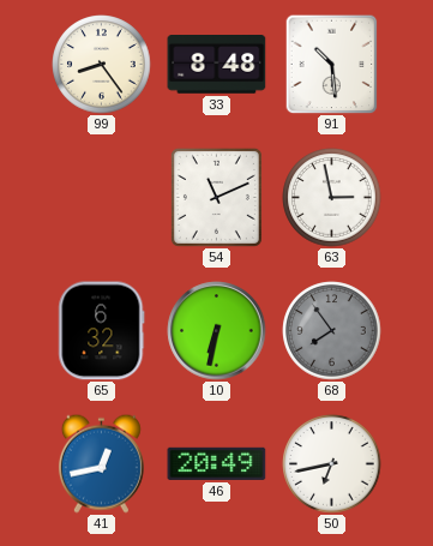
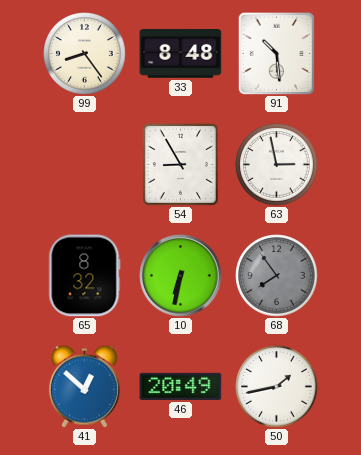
54: 11:11 -> 8:55 (180, 164)
65: 6:32 -> 8:32 (85, 276)
41: 12:43 -> 12:52 (84, 386)
50: 6:43 -> 1:43 (277, 387)
